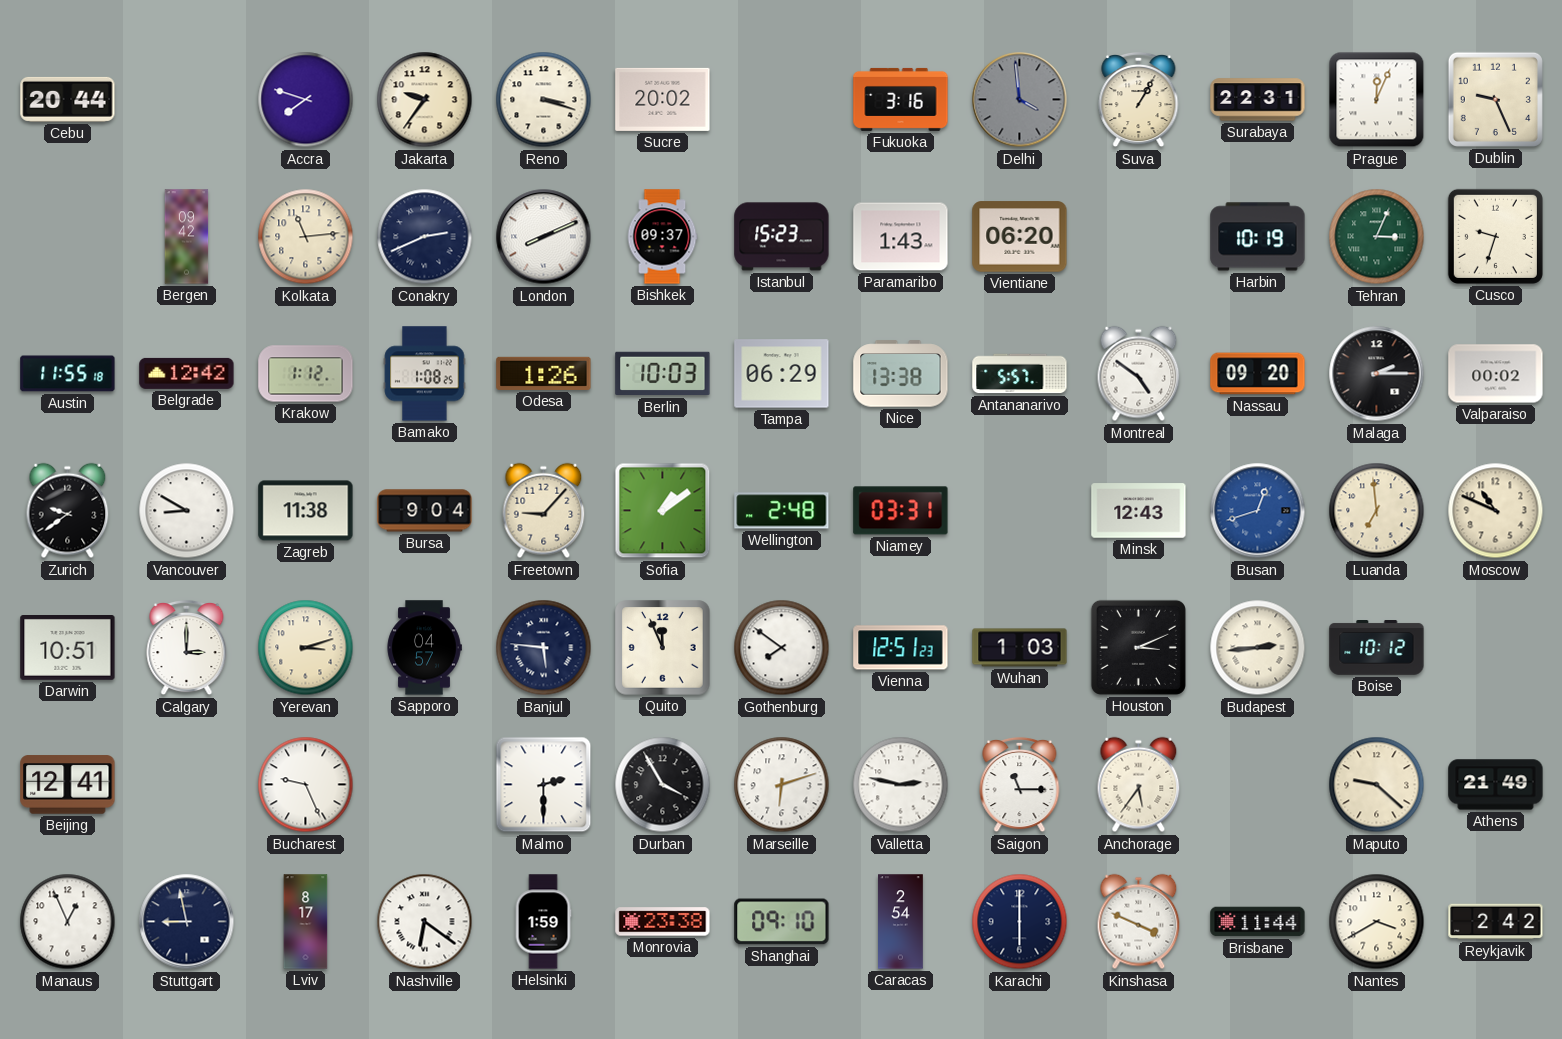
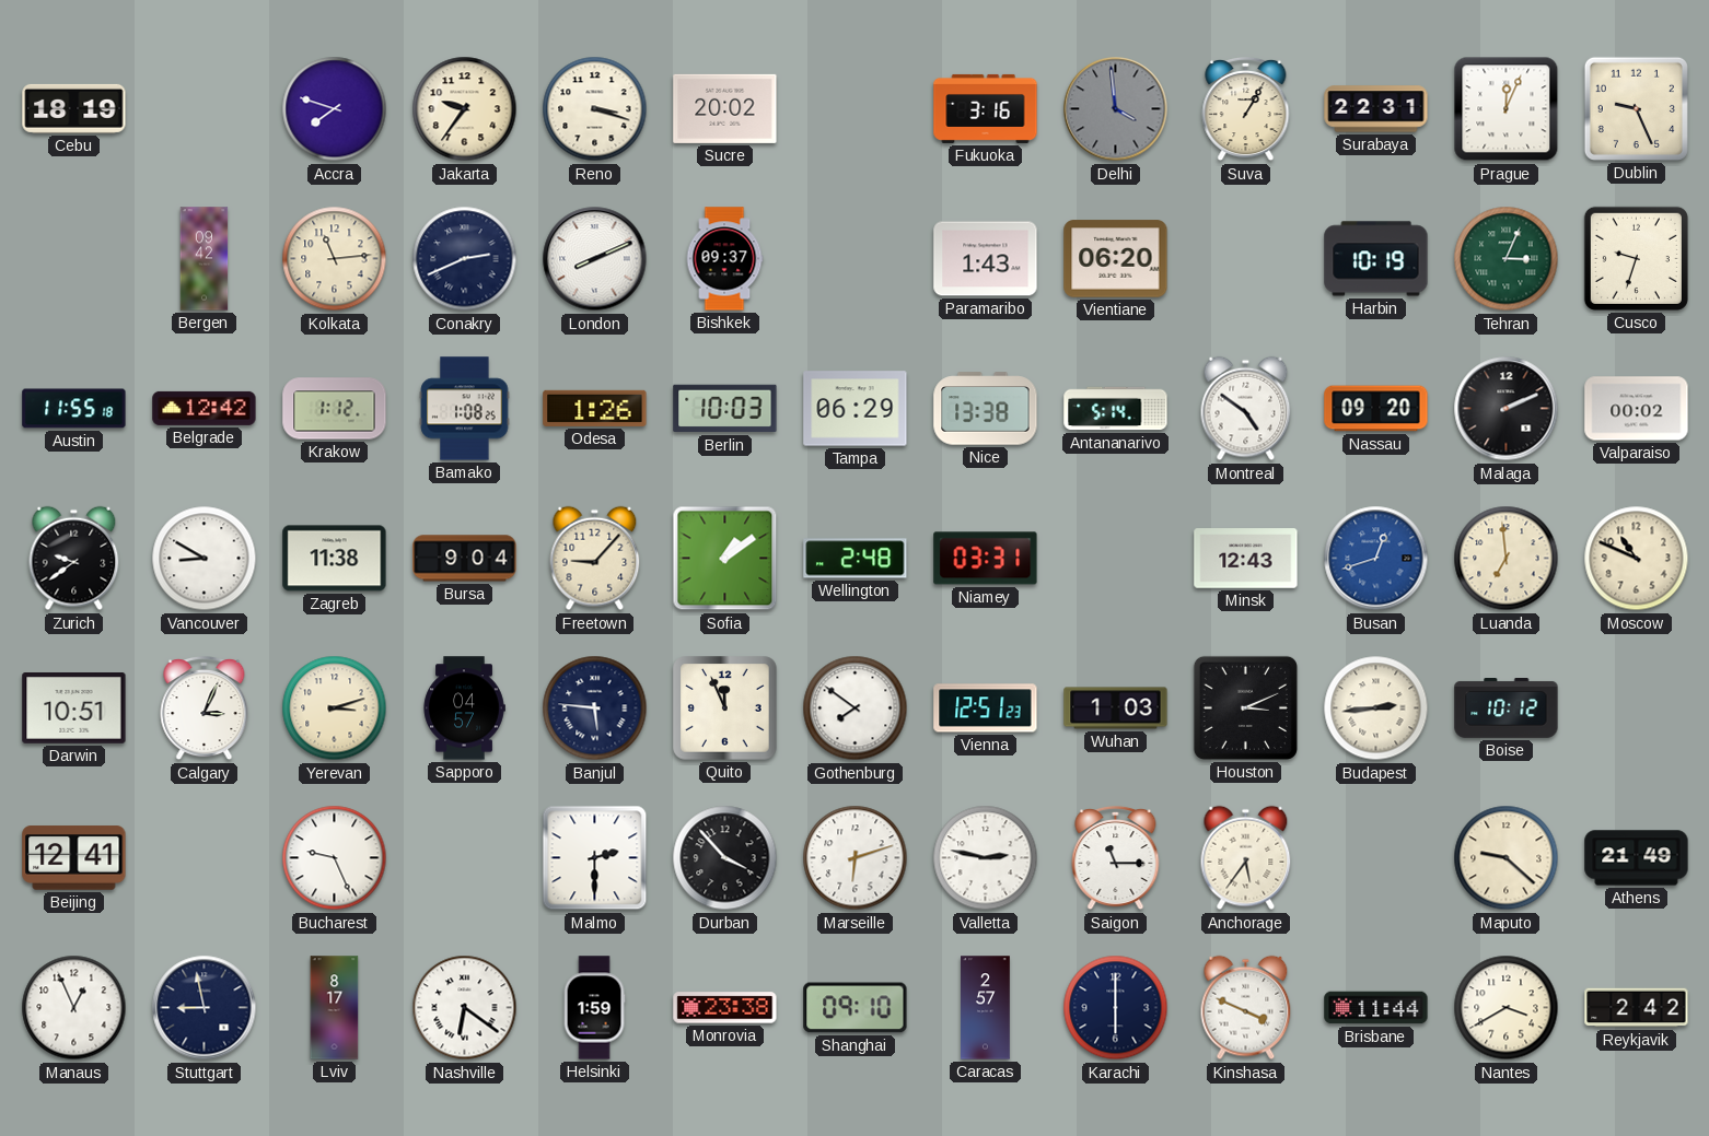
Cebu: 20:44 -> 18:19 (74, 108)
Istanbul: 15:23 -> none (782, 237)
Antananarivo: 5:57 -> 5:14 (1116, 409)
Malaga: 2:15 -> 2:11 (1507, 409)
Calgary: 3:00 -> 3:04 (205, 708)
Durban: 3:55 -> 3:53 (725, 858)
Caracas: 2:54 -> 2:57 (986, 1008)
